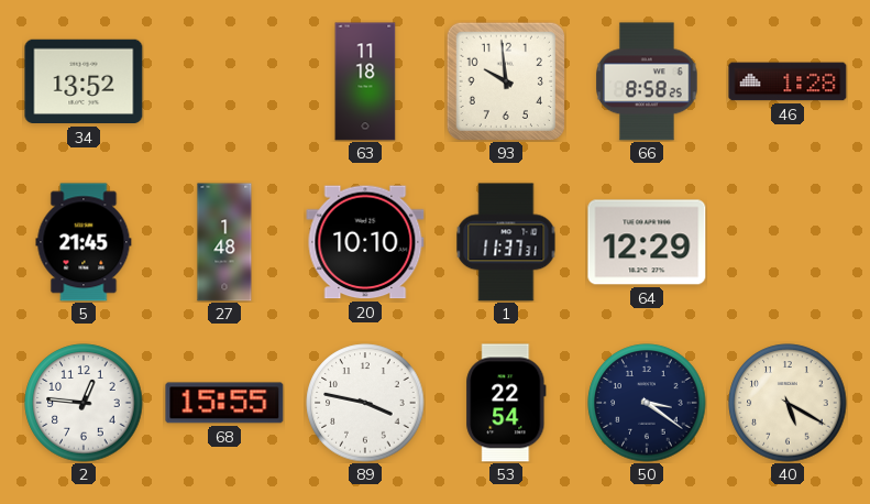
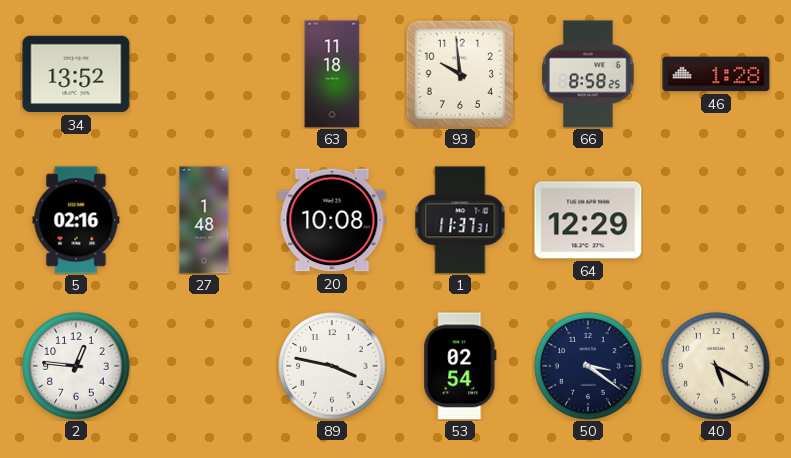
5: 21:45 -> 02:16 (76, 220)
20: 10:10 -> 10:08 (332, 220)
68: 15:55 -> none (224, 403)
53: 22:54 -> 02:54 (460, 366)
